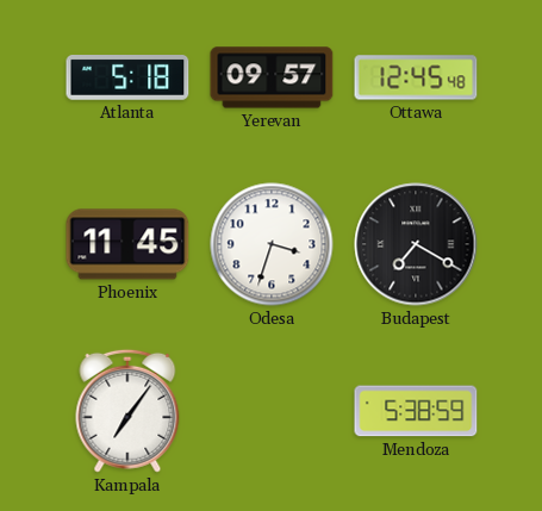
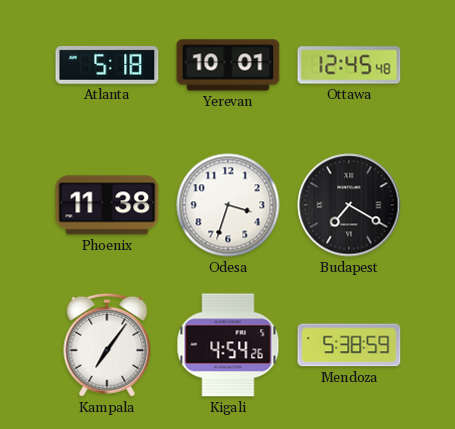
Yerevan: 09:57 -> 10:01 (228, 65)
Phoenix: 11:45 -> 11:38 (107, 205)
Kigali: none -> 4:54 (228, 345)
